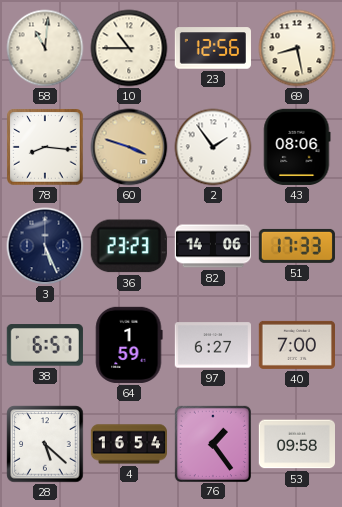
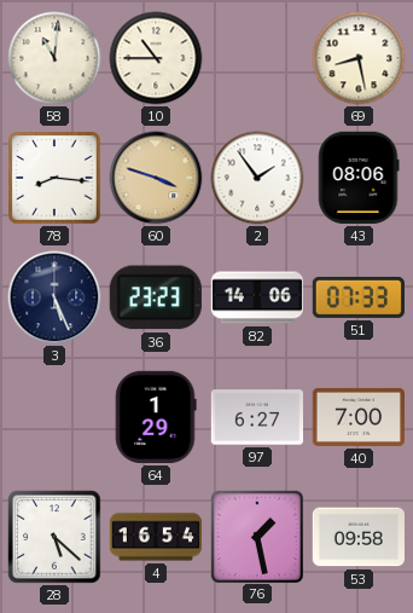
23: 12:56 -> none (212, 48)
51: 17:33 -> 07:33 (359, 297)
38: 6:57 -> none (45, 345)
64: 1:59 -> 1:29 (156, 417)
76: 1:24 -> 1:28 (256, 536)
